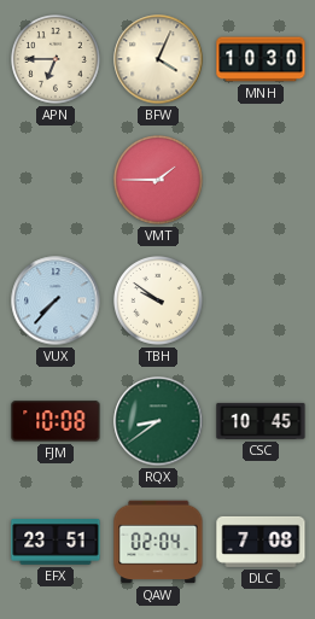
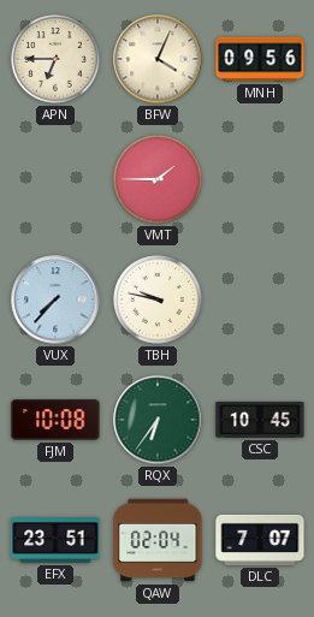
MNH: 10:30 -> 09:56 (260, 59)
TBH: 9:51 -> 9:47 (159, 301)
RQX: 8:39 -> 6:36 (158, 420)
DLC: 7:08 -> 7:07 (260, 540)
